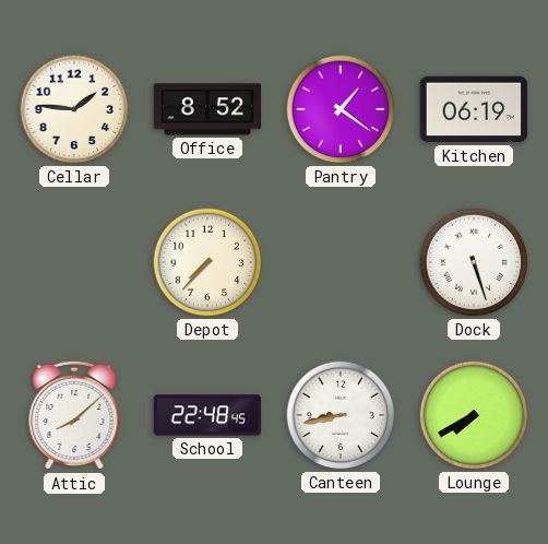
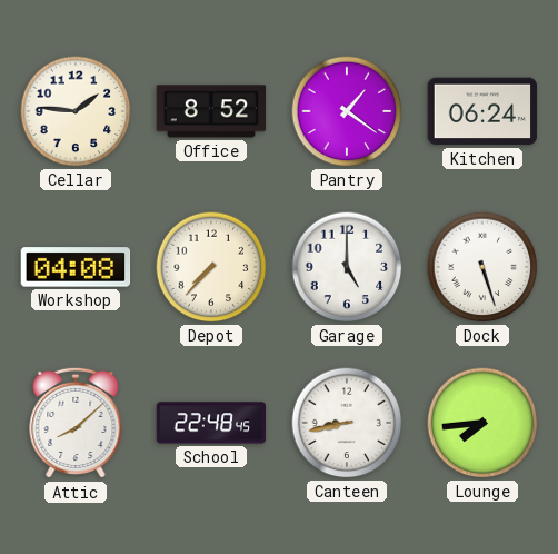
Kitchen: 06:19 -> 06:24 (482, 111)
Workshop: none -> 04:08 (76, 267)
Garage: none -> 5:00 (347, 267)
Lounge: 7:40 -> 7:44 (482, 423)
